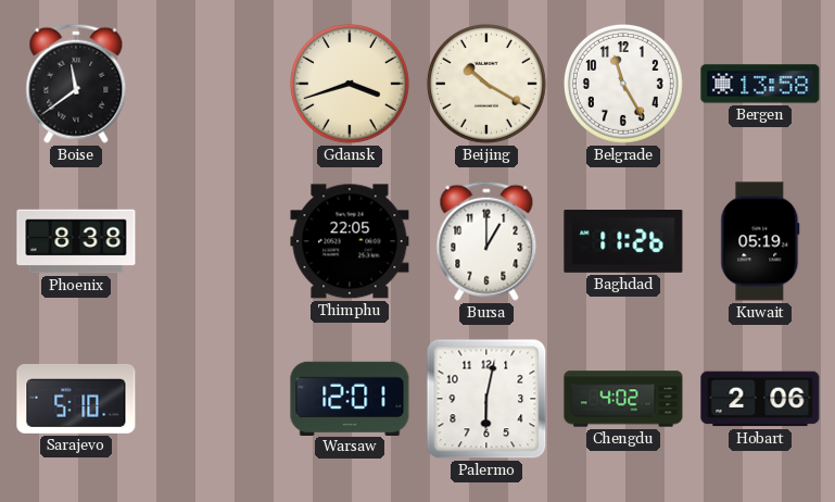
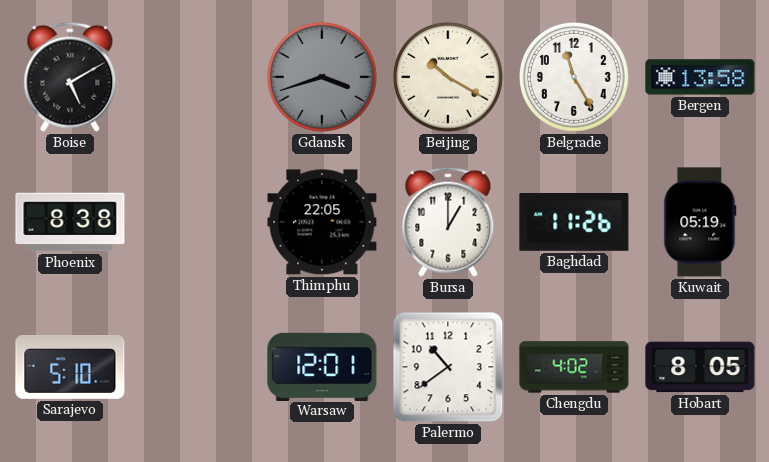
Boise: 11:39 -> 5:10 (70, 77)
Gdansk dial: cream -> grey (322, 77)
Palermo: 6:02 -> 10:39 (448, 367)
Hobart: 2:06 -> 8:05 (700, 367)
